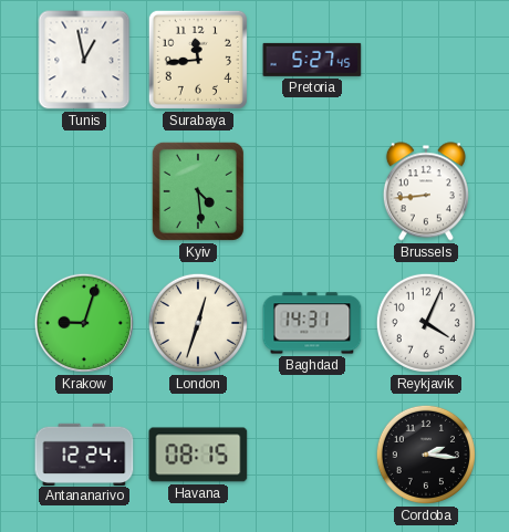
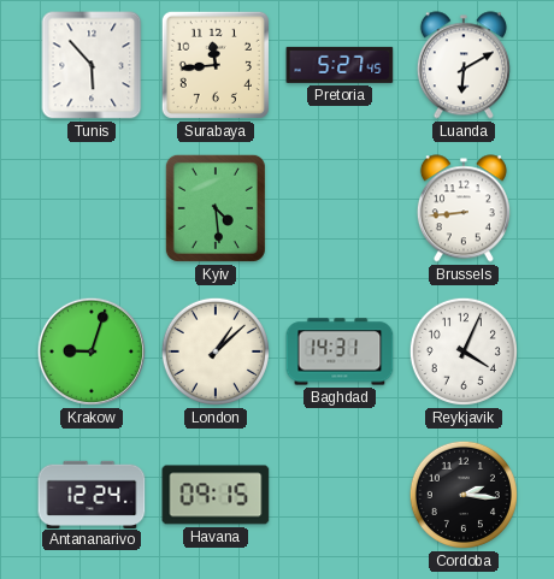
Tunis: 12:58 -> 5:53 (92, 65)
Luanda: none -> 6:10 (464, 65)
London: 12:33 -> 1:08 (216, 351)
Havana: 08:15 -> 09:15 (216, 495)
